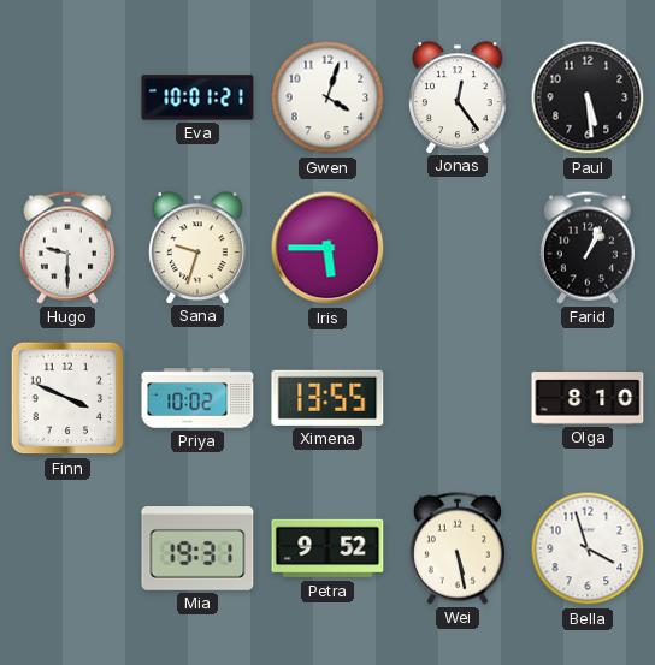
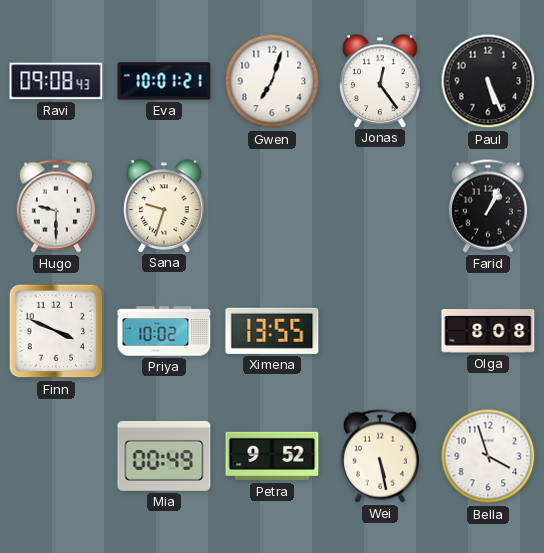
Ravi: none -> 09:08 (56, 81)
Gwen: 4:03 -> 7:03 (272, 81)
Paul: 5:29 -> 5:26 (488, 81)
Iris: 5:45 -> none (327, 248)
Olga: 8:10 -> 8:08 (488, 331)
Mia: 19:31 -> 00:49 (164, 457)
